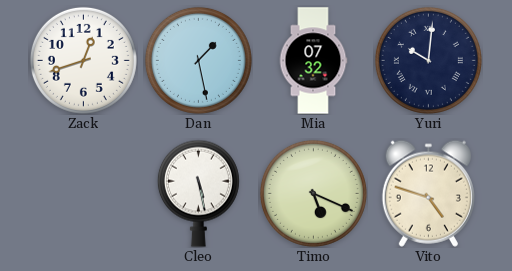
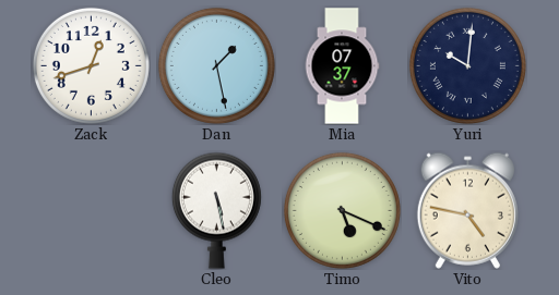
Mia: 07:32 -> 07:37 (342, 66)
Vito: 4:48 -> 4:47 (467, 210)
